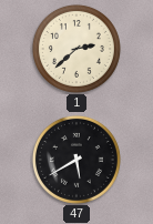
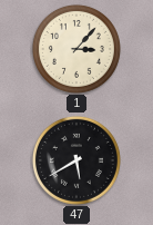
1: 2:38 -> 3:07 (76, 49)
